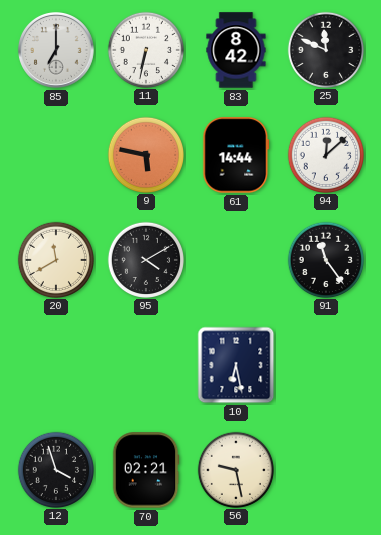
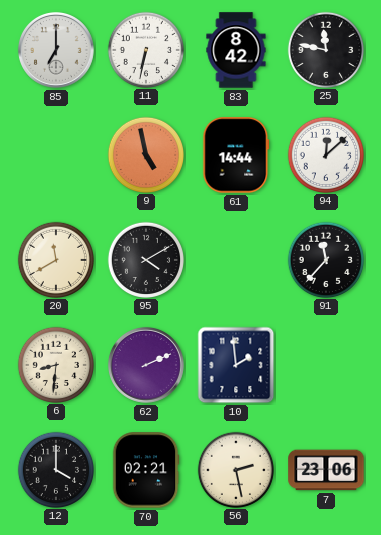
25: 11:49 -> 11:47 (325, 49)
9: 5:47 -> 4:58 (145, 154)
91: 11:24 -> 11:37 (325, 259)
6: none -> 8:31 (55, 364)
62: none -> 2:11 (146, 365)
10: 6:28 -> 1:59 (236, 365)
12: 3:57 -> 4:00 (55, 469)
56: 9:28 -> 2:28 (235, 469)
7: none -> 23:06 (326, 470)
